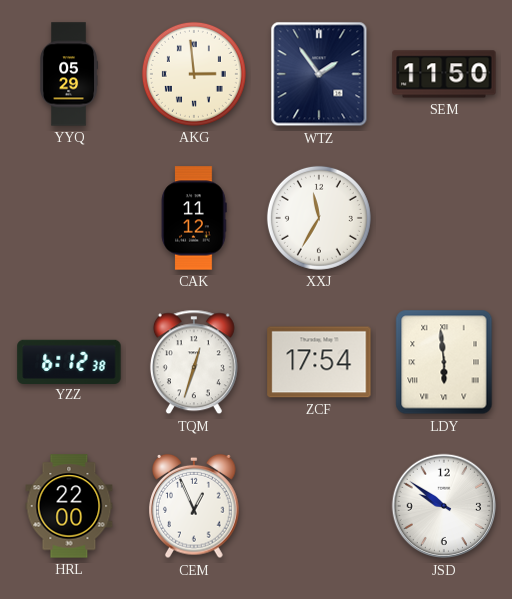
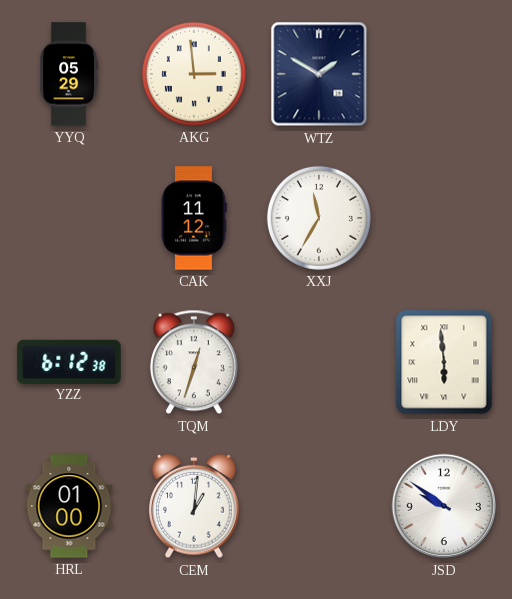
WTZ: 1:54 -> 1:50 (319, 74)
SEM: 11:50 -> none (444, 74)
ZCF: 17:54 -> none (319, 362)
HRL: 22:00 -> 01:00 (69, 506)
CEM: 12:56 -> 1:01 (194, 506)
